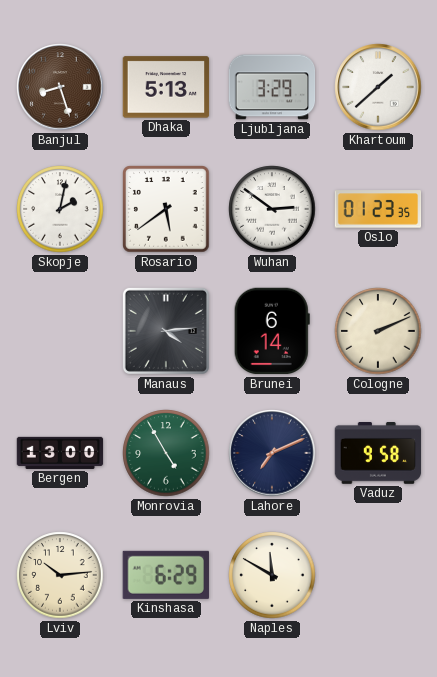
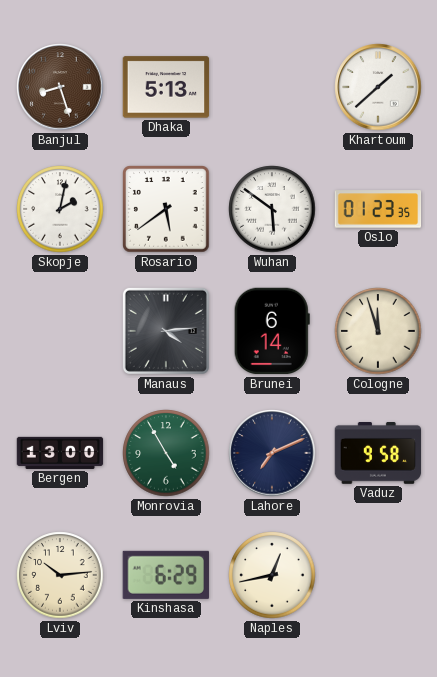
Ljubljana: 3:29 -> none (272, 87)
Wuhan: 2:51 -> 5:51 (272, 209)
Cologne: 2:11 -> 11:57 (378, 331)
Naples: 11:50 -> 12:43 (272, 575)
